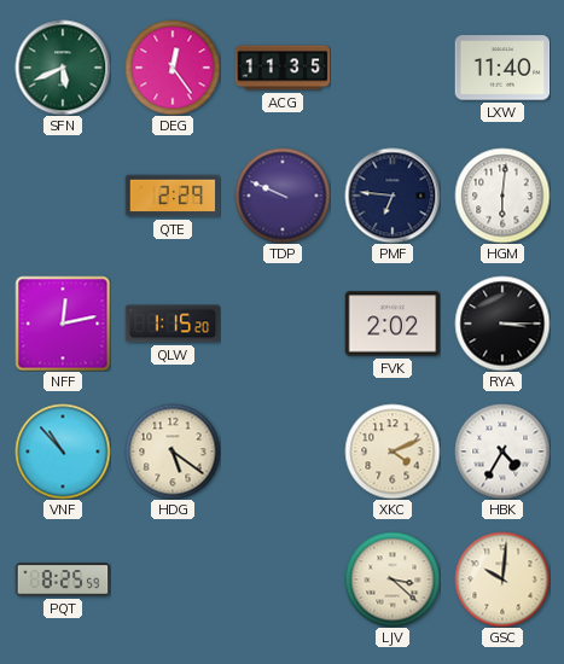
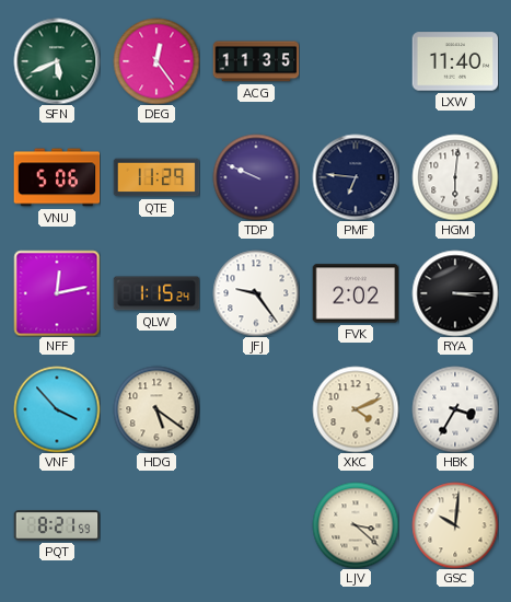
VNU: none -> 5:06 (57, 177)
QTE: 2:29 -> 11:29 (156, 177)
QLW: 1:15:20 -> 1:15:24 (156, 293)
JFJ: none -> 9:24 (256, 293)
VNF: 10:53 -> 3:53 (57, 409)
HBK: 4:35 -> 3:35 (455, 409)
PQT: 8:25 -> 8:21 (57, 525)
